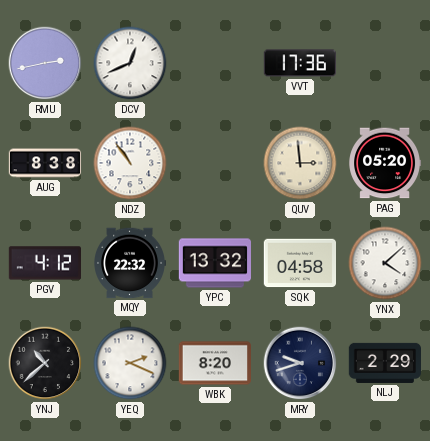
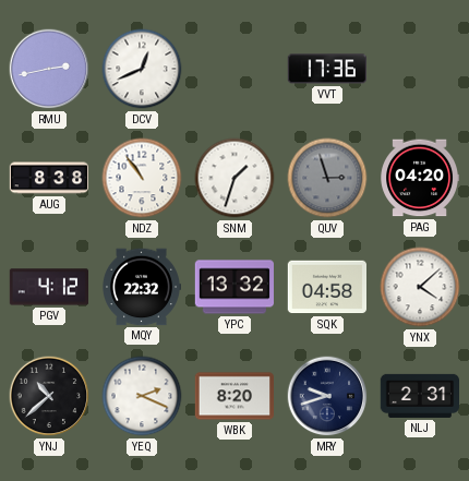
SNM: none -> 1:33 (234, 178)
QUV: 2:59 -> 2:57 (327, 178)
QUV dial: cream -> grey (327, 178)
PAG: 05:20 -> 04:20 (419, 178)
NLJ: 2:29 -> 2:31 (419, 396)
